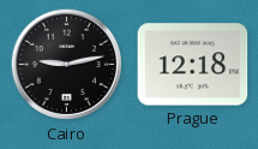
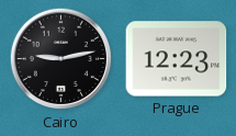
Prague: 12:18 -> 12:23 (177, 59)
